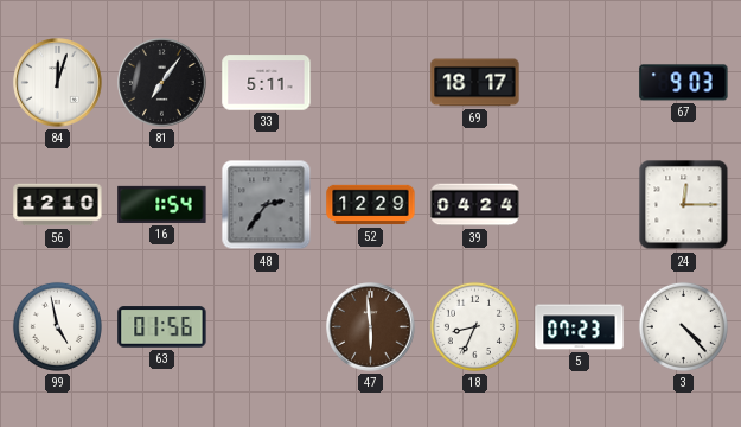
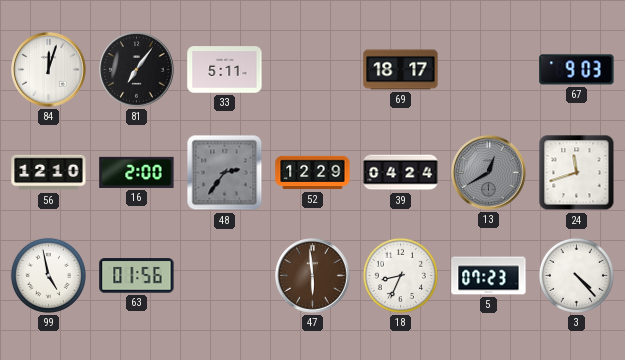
16: 1:54 -> 2:00 (137, 172)
13: none -> 12:40 (489, 173)
24: 12:15 -> 11:42 (577, 173)
